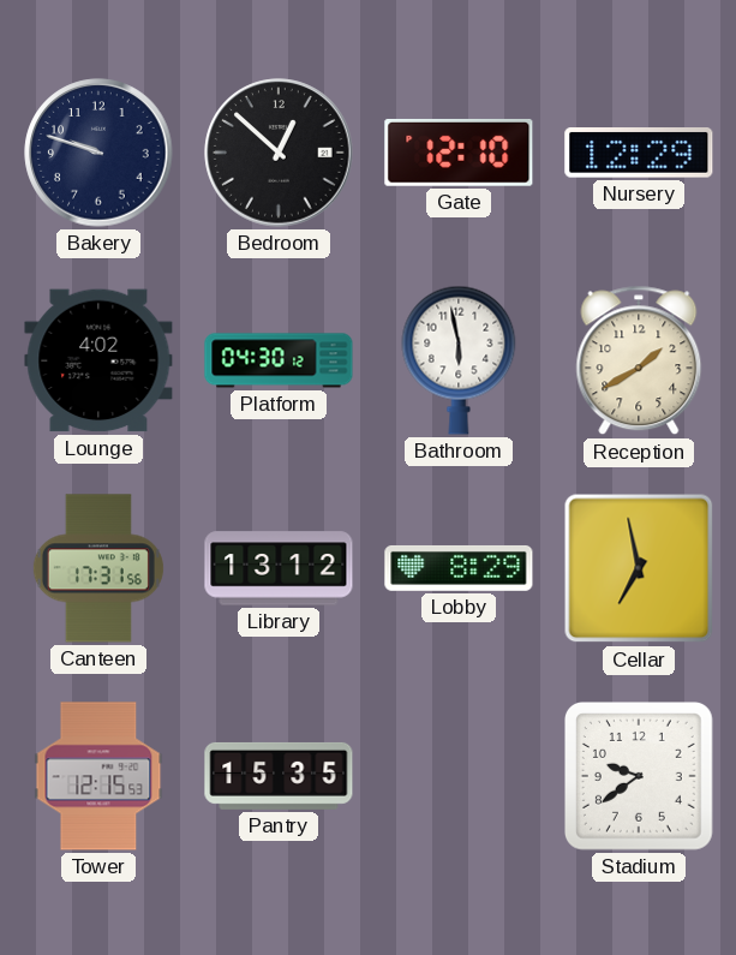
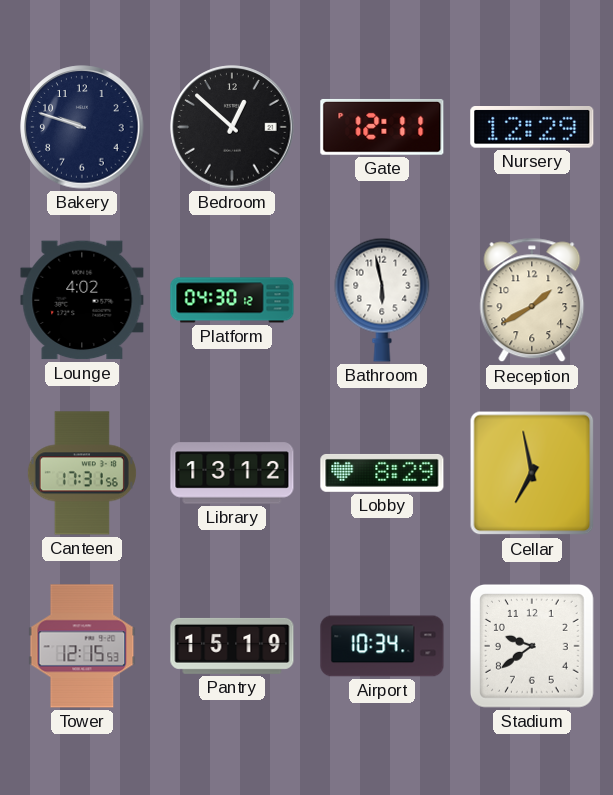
Gate: 12:10 -> 12:11 (382, 127)
Pantry: 15:35 -> 15:19 (232, 646)
Airport: none -> 10:34 (382, 646)
